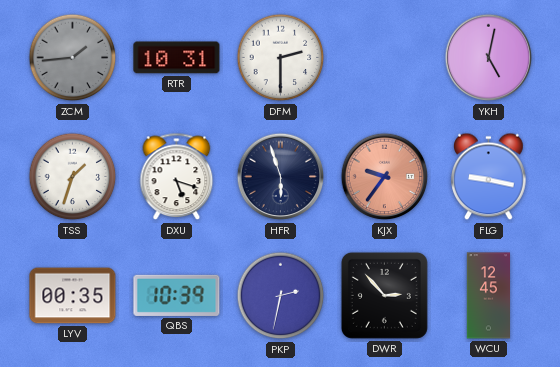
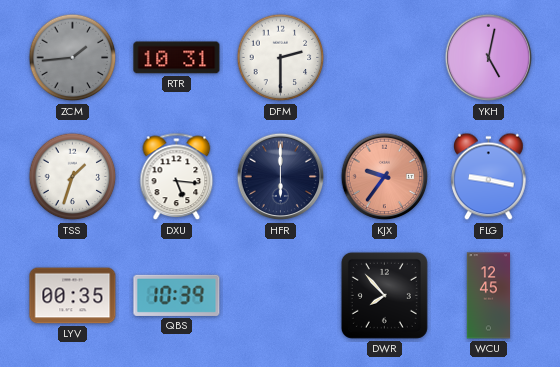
DXU: 5:18 -> 5:16 (177, 177)
HFR: 5:57 -> 6:00 (281, 177)
PKP: 2:32 -> none (281, 296)
DWR: 2:53 -> 7:53 (384, 295)
